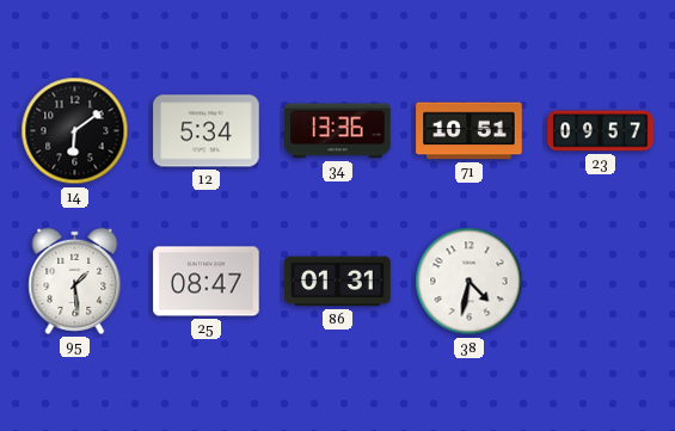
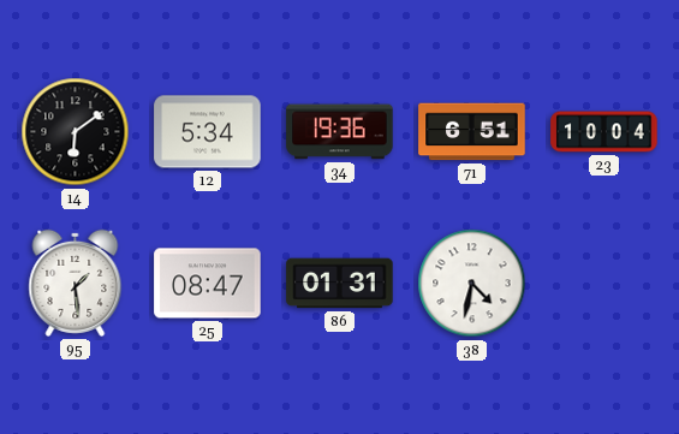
34: 13:36 -> 19:36 (340, 132)
71: 10:51 -> 6:51 (472, 132)
23: 09:57 -> 10:04 (604, 132)
